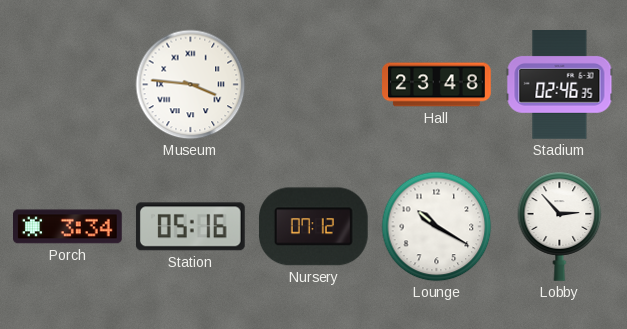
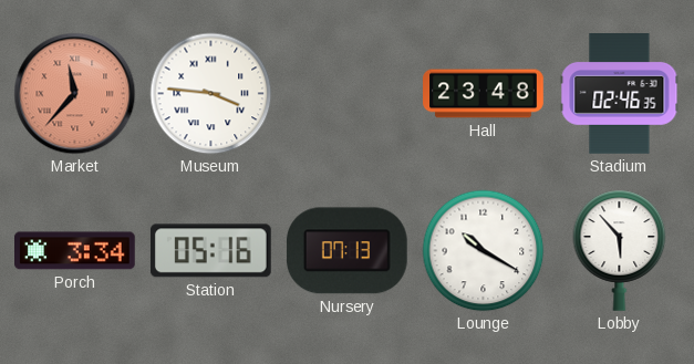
Market: none -> 11:37 (75, 94)
Nursery: 07:12 -> 07:13 (346, 251)
Lobby: 2:53 -> 5:53 (620, 250)
